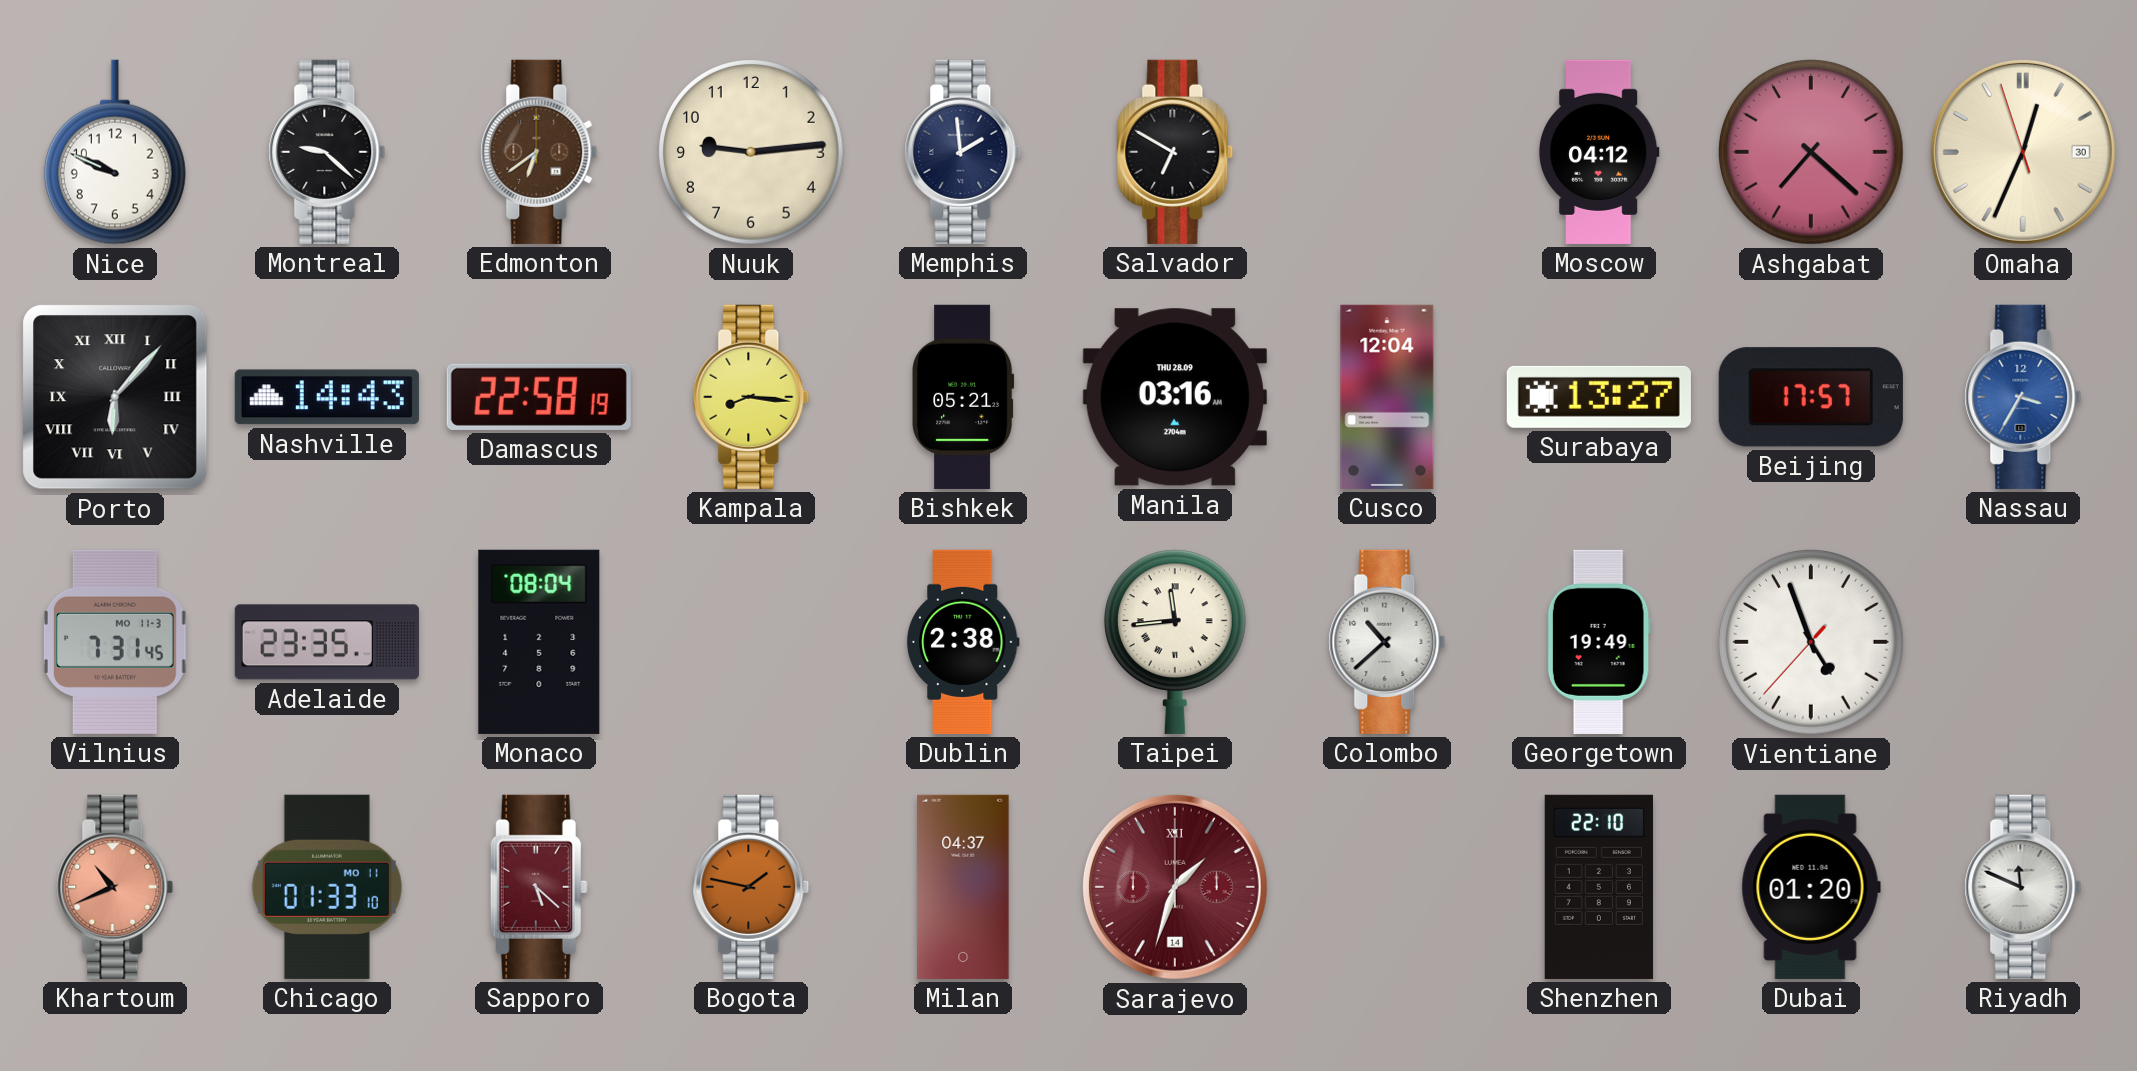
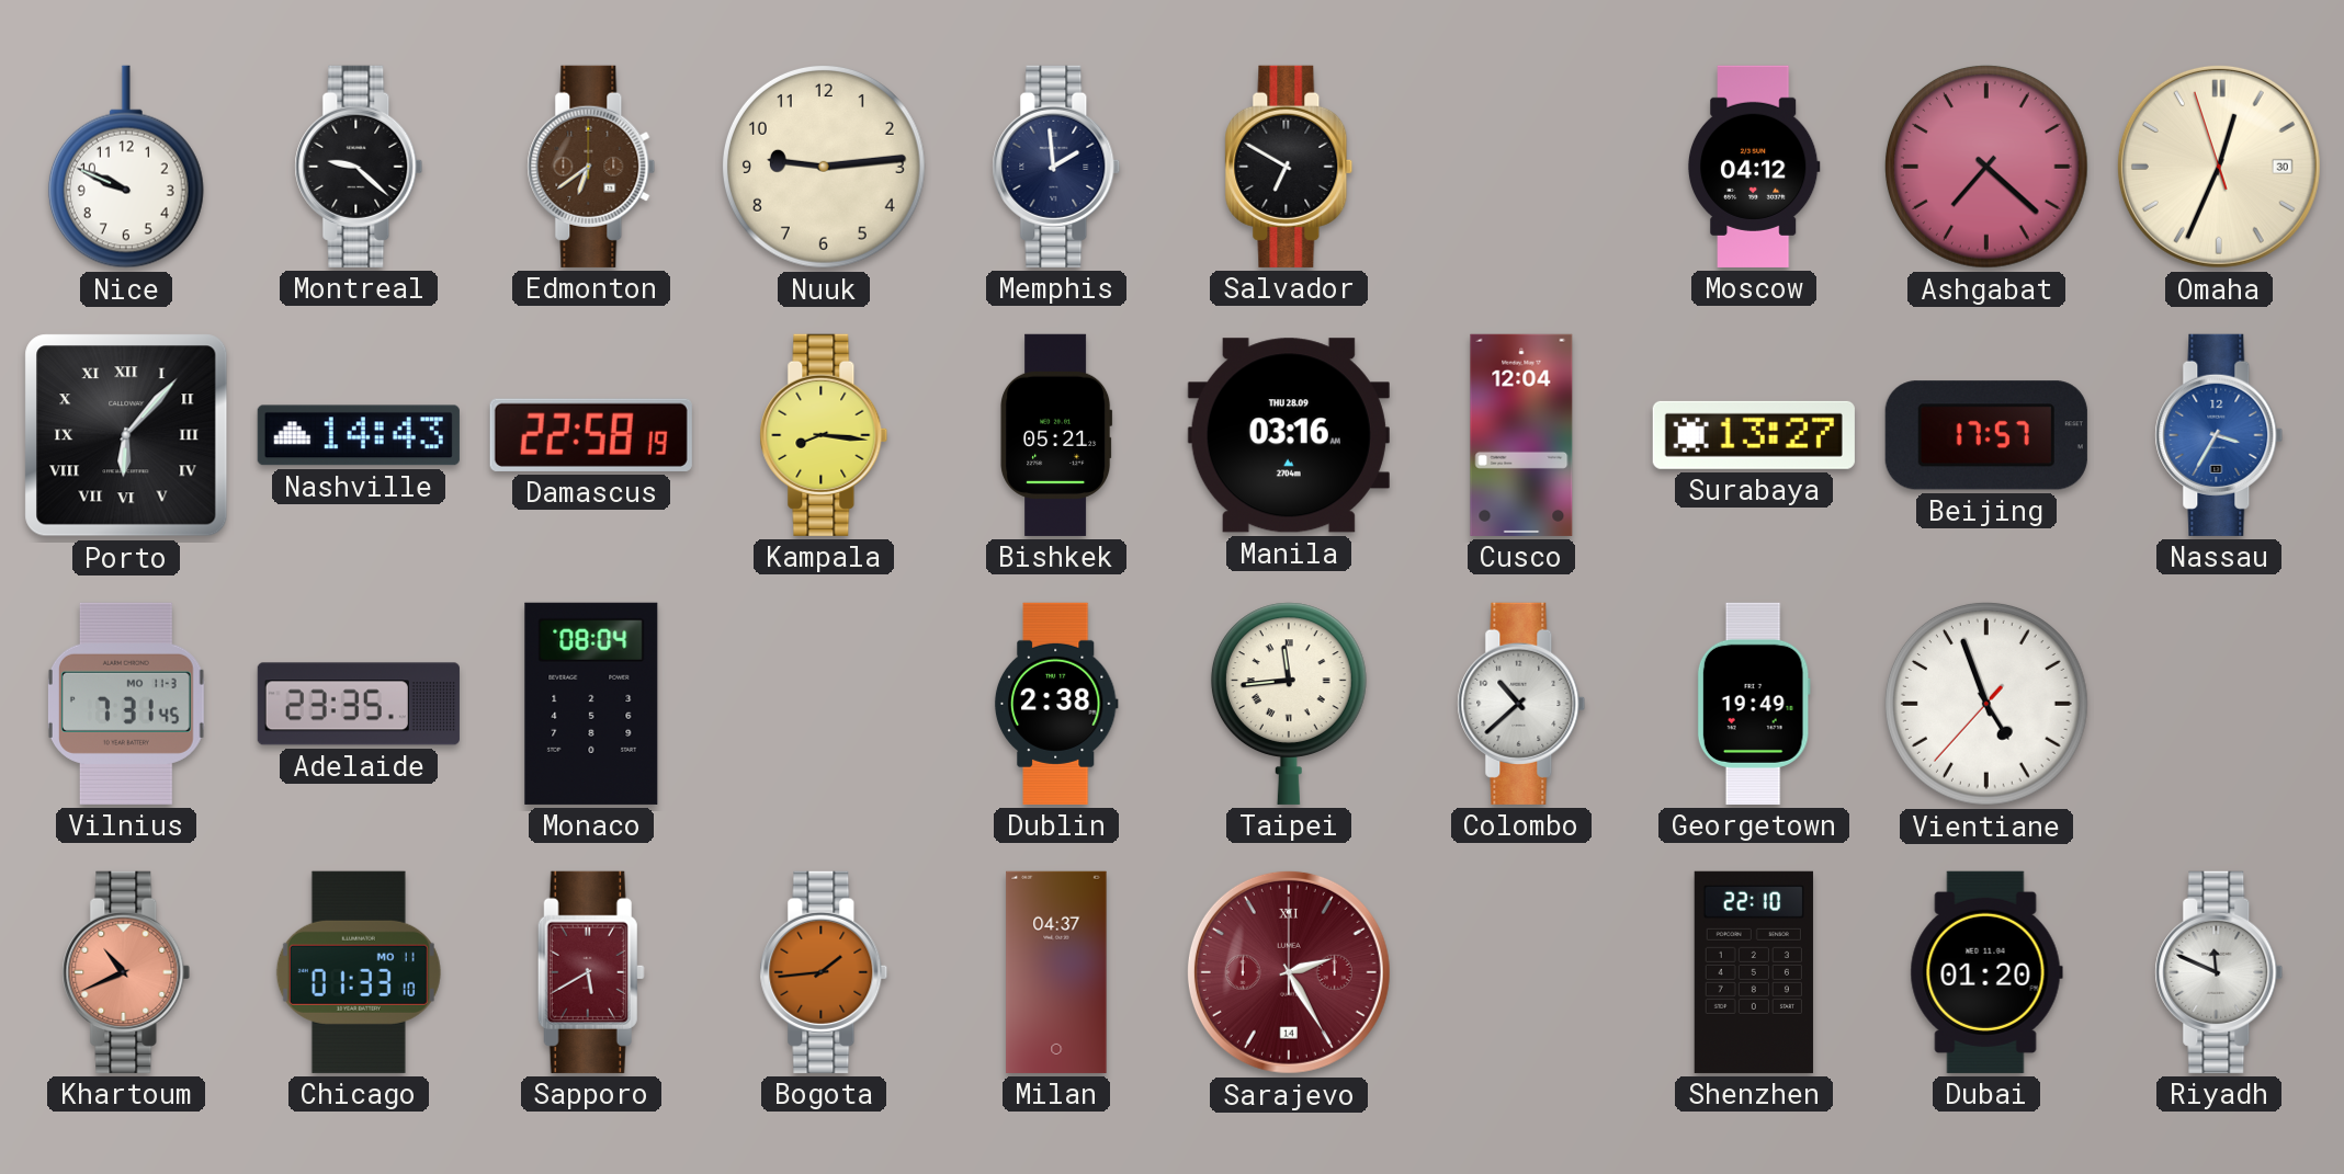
Sapporo: 5:22 -> 5:40 (591, 972)
Bogota: 1:47 -> 1:44 (824, 972)
Sarajevo: 1:33 -> 2:25 (1289, 972)
